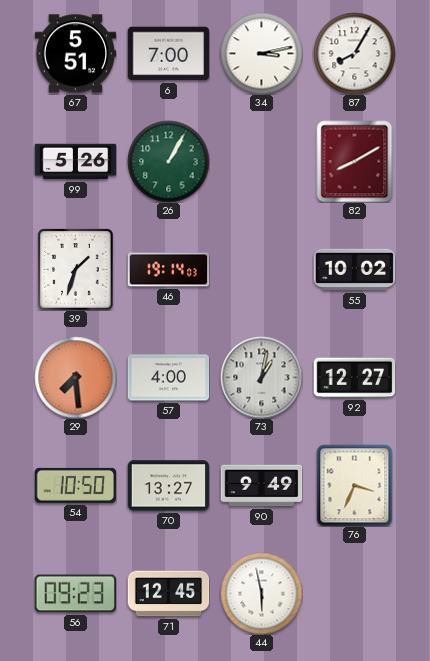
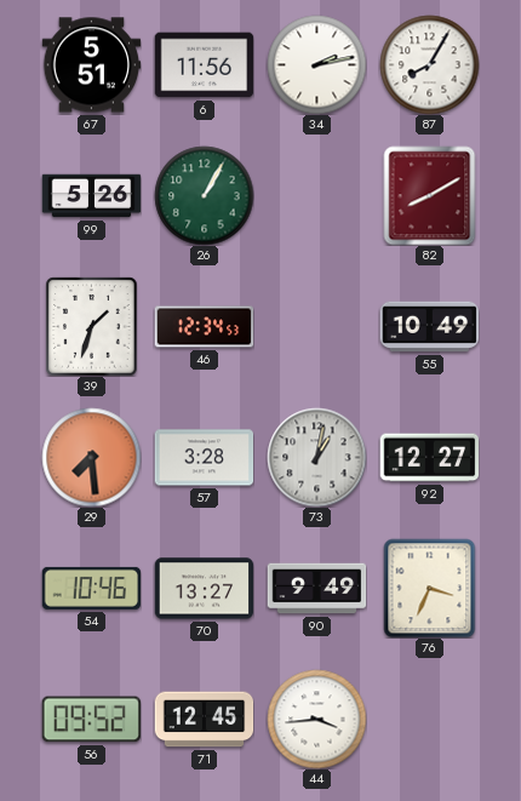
6: 7:00 -> 11:56 (204, 65)
34: 3:13 -> 2:13 (316, 64)
46: 19:14 -> 12:34 (204, 327)
55: 10:02 -> 10:49 (429, 327)
57: 4:00 -> 3:28 (204, 458)
54: 10:50 -> 10:46 (91, 588)
56: 09:23 -> 09:52 (91, 720)
44: 5:58 -> 3:44 (316, 719)
